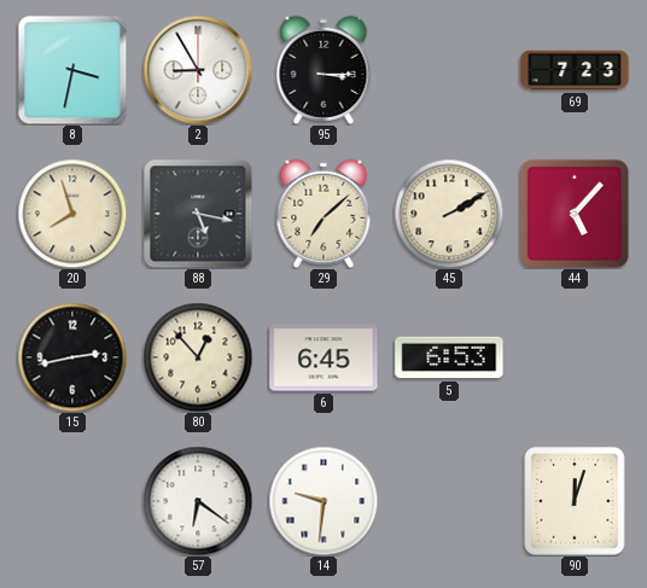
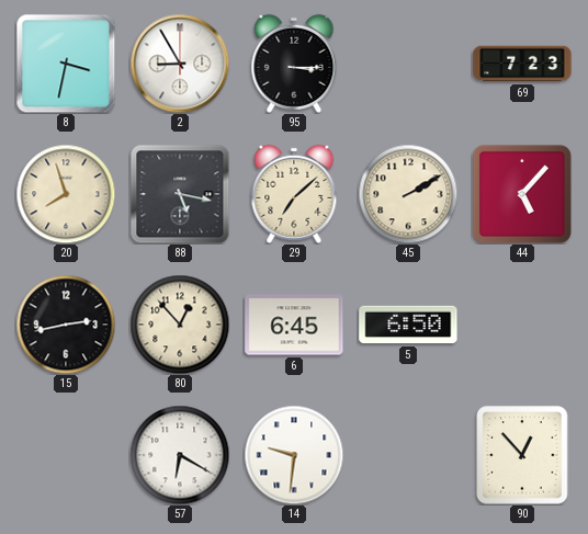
5: 6:53 -> 6:50 (408, 325)
57: 6:21 -> 6:20 (180, 455)
90: 12:03 -> 12:53 (522, 455)
